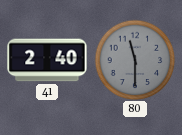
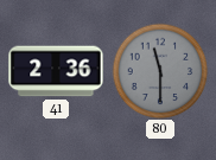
41: 2:40 -> 2:36 (56, 71)
